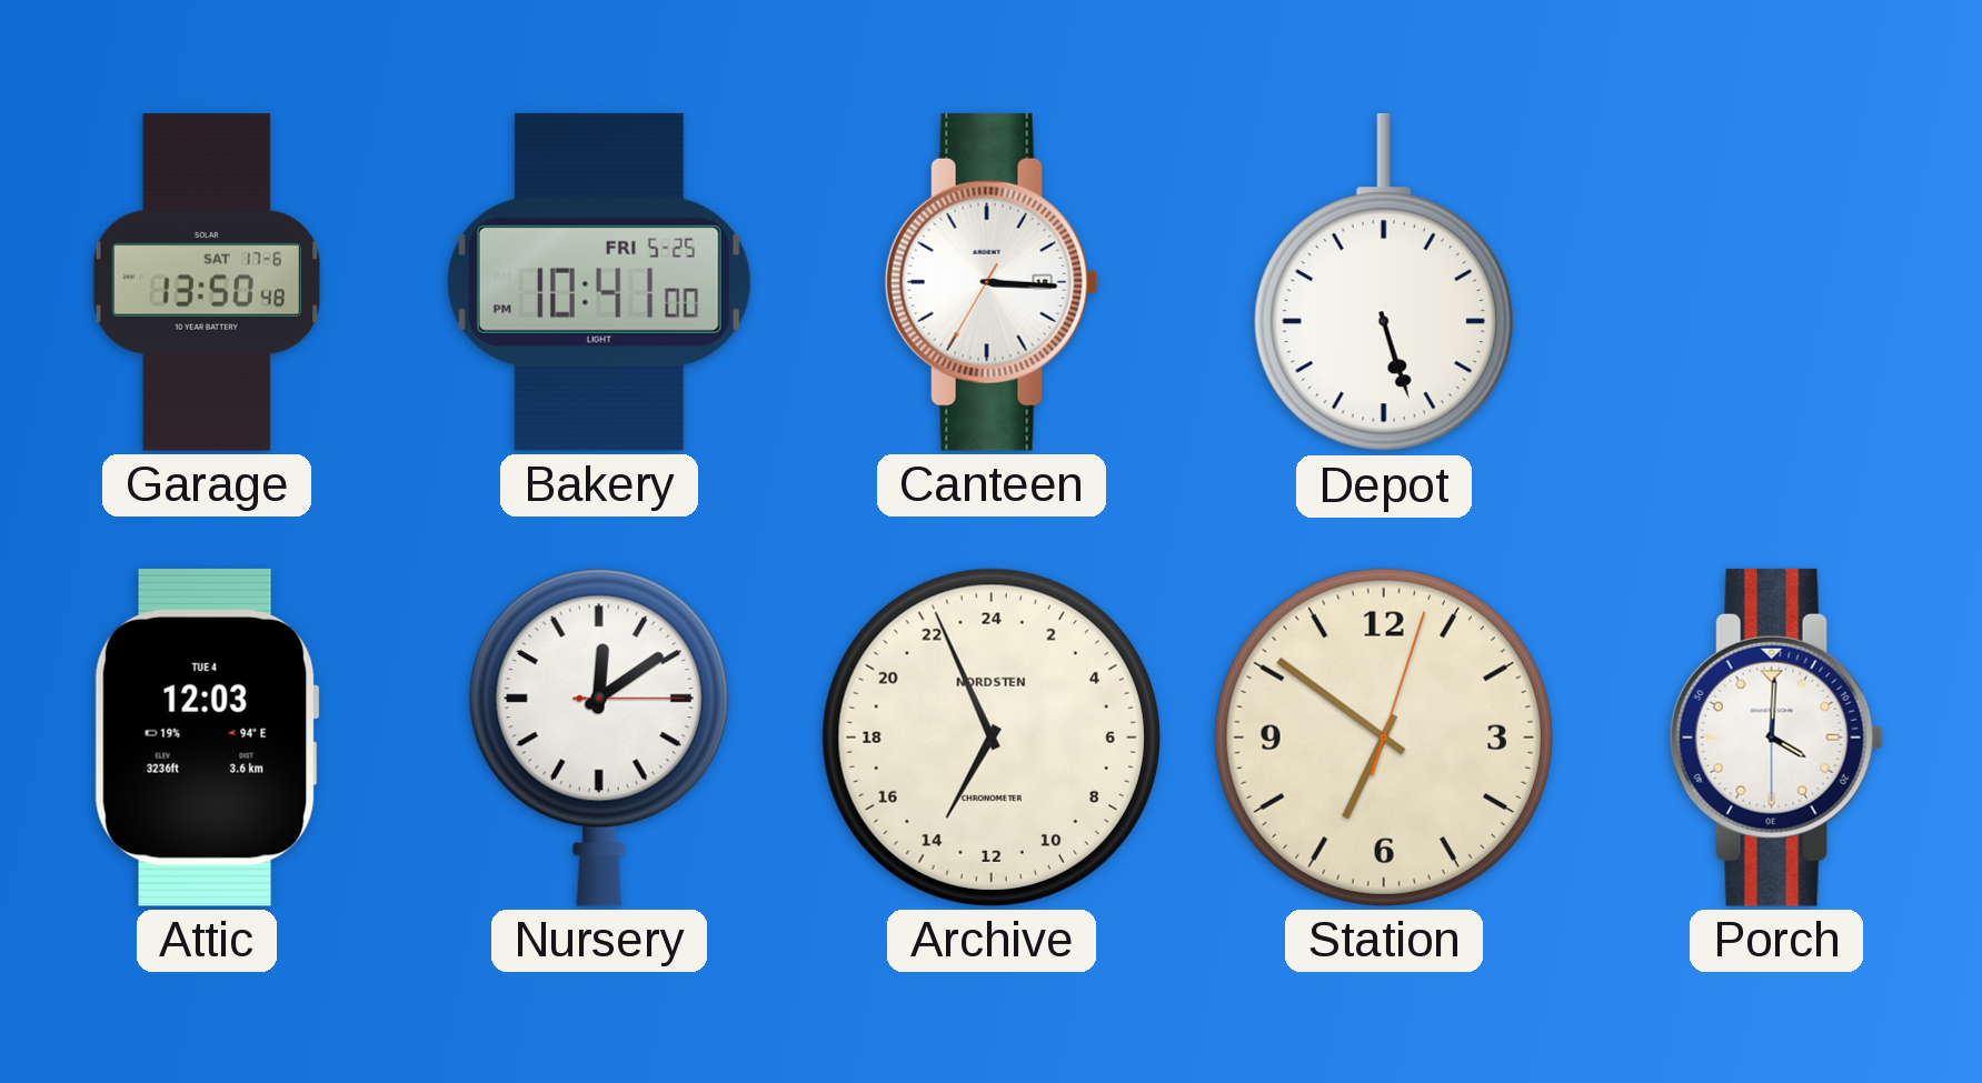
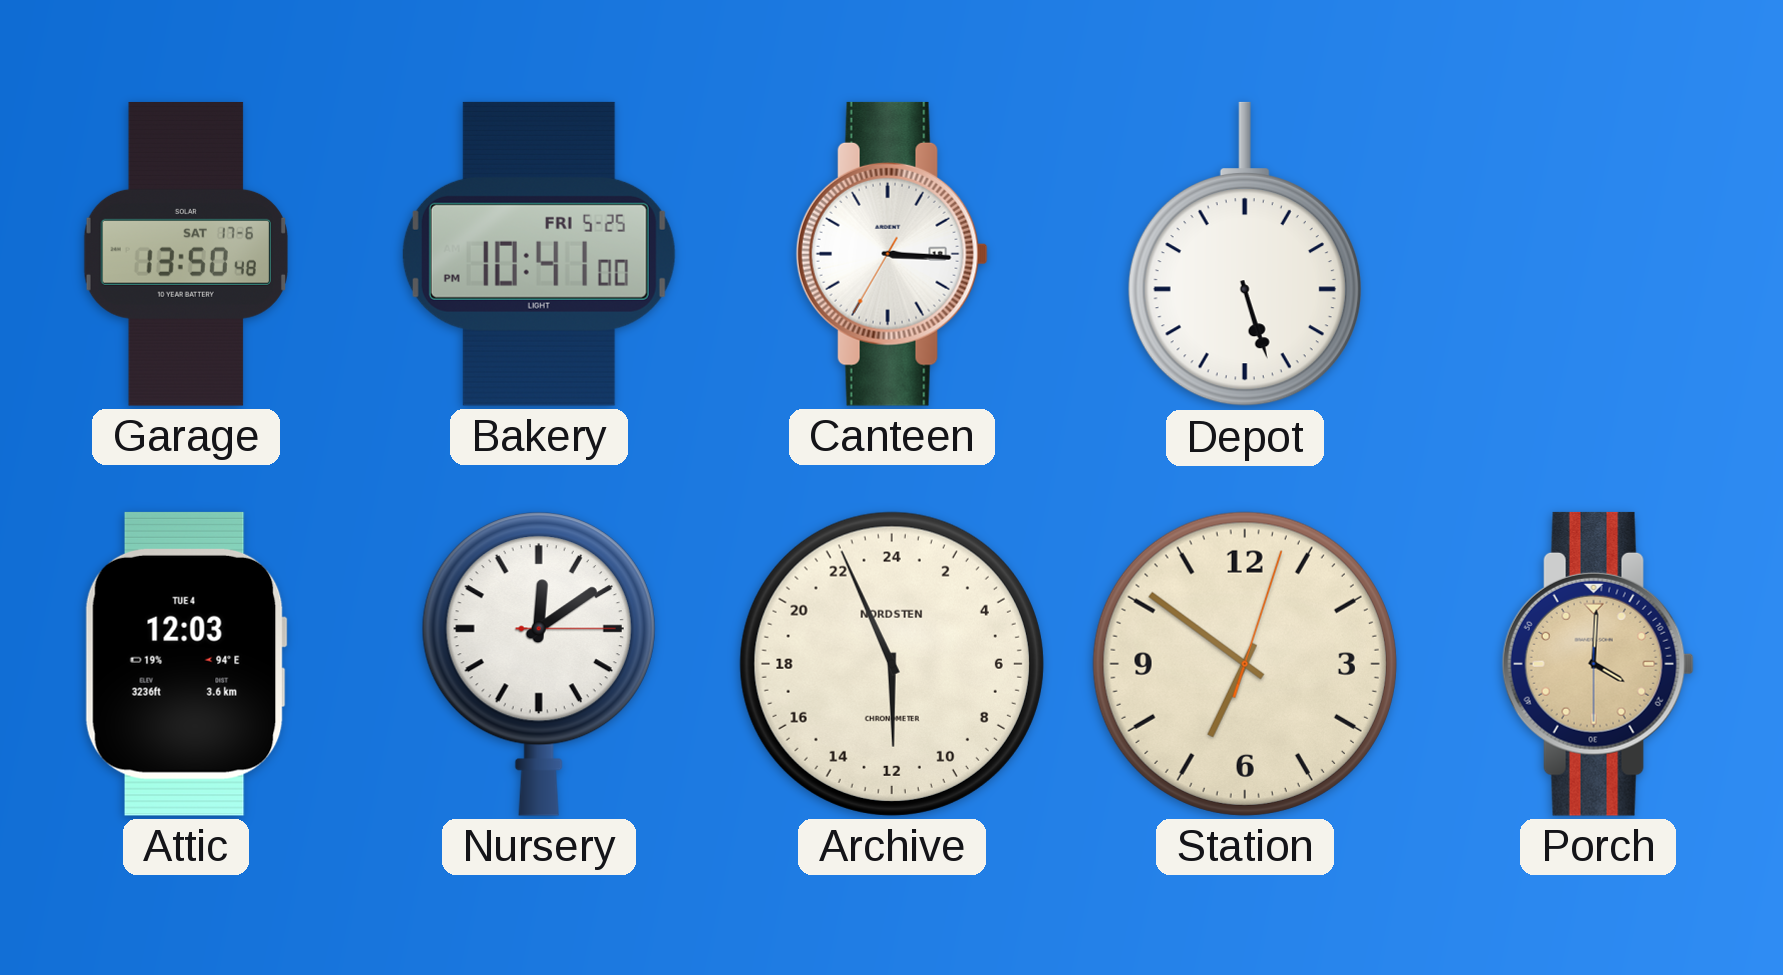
Archive: 13:56 -> 11:56 (892, 664)
Porch dial: white -> champagne (1598, 664)
